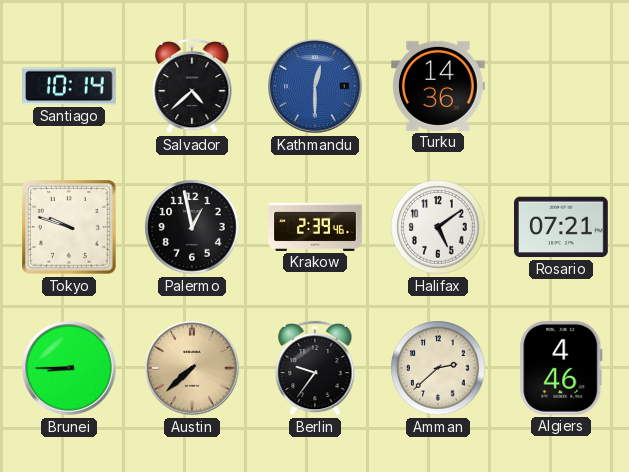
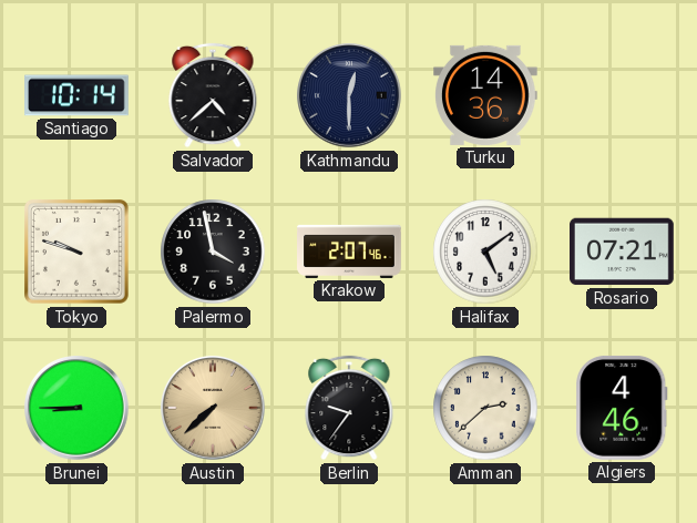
Kathmandu dial: blue -> navy (349, 95)
Palermo: 12:58 -> 3:58 (213, 252)
Krakow: 2:39 -> 2:07 (349, 252)
